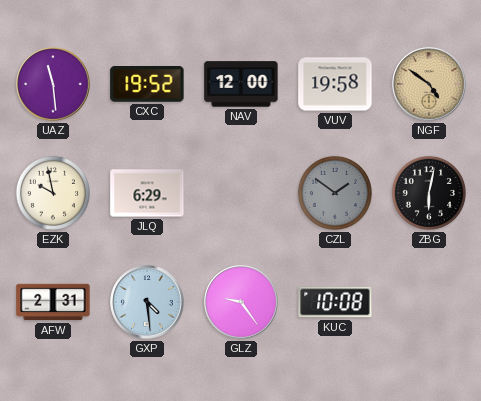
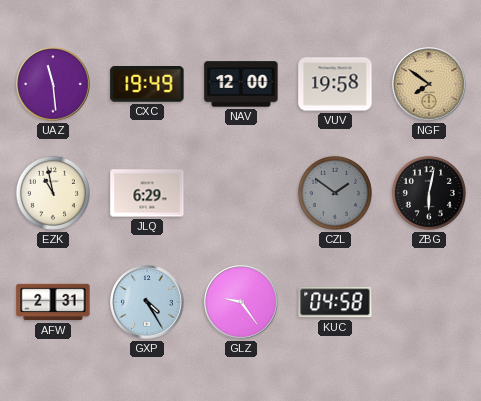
CXC: 19:52 -> 19:49 (147, 85)
NGF: 4:51 -> 7:51 (429, 84)
EZK: 9:58 -> 10:58 (53, 193)
GXP: 4:29 -> 4:25 (147, 302)
KUC: 10:08 -> 04:58 (335, 302)
